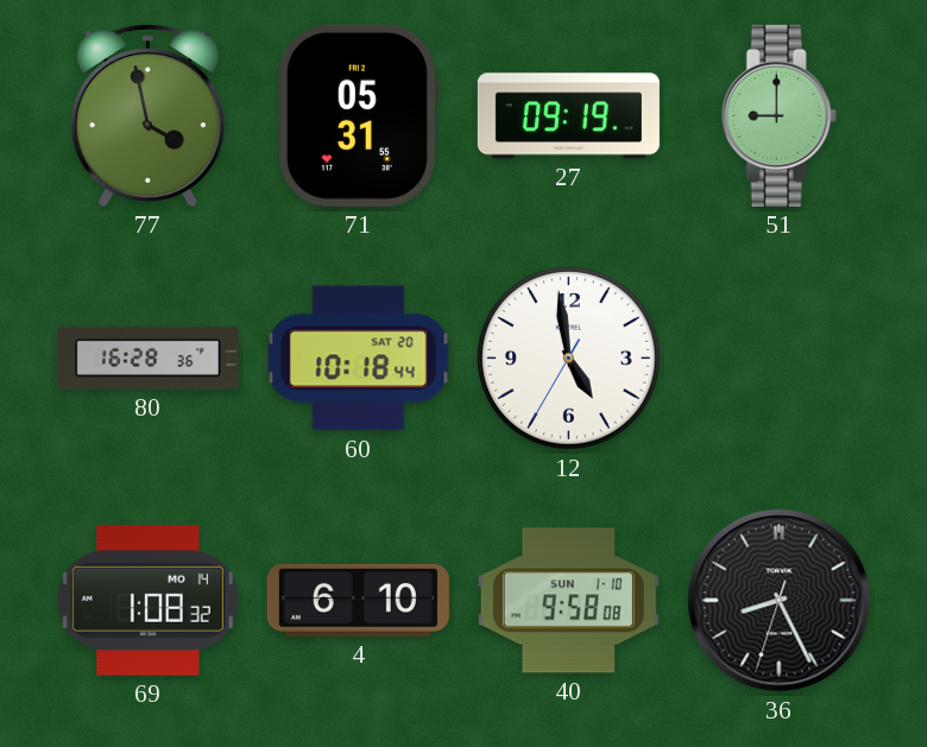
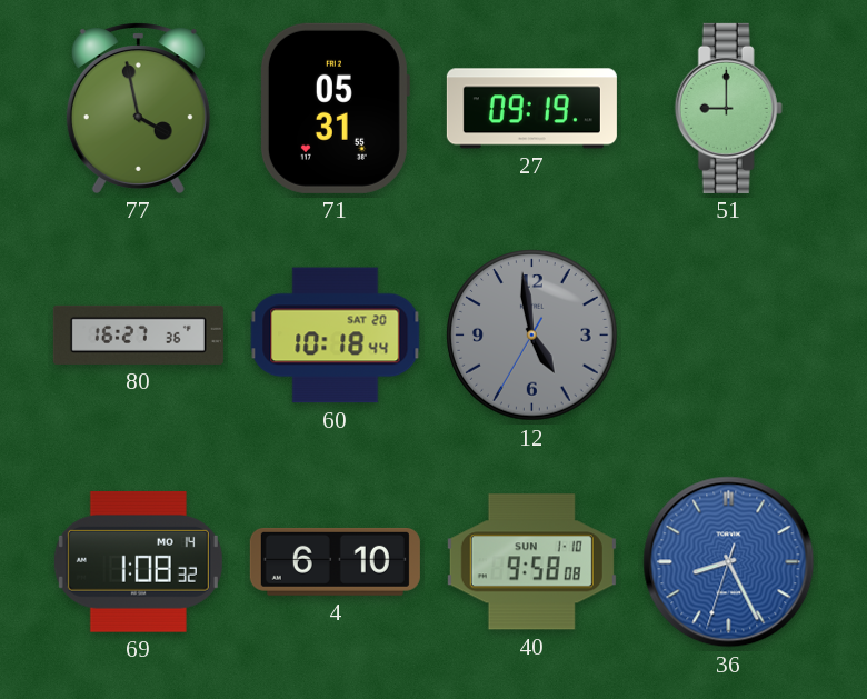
80: 16:28 -> 16:27 (138, 334)
12 dial: white -> grey (532, 336)
36 dial: black -> blue (729, 562)
